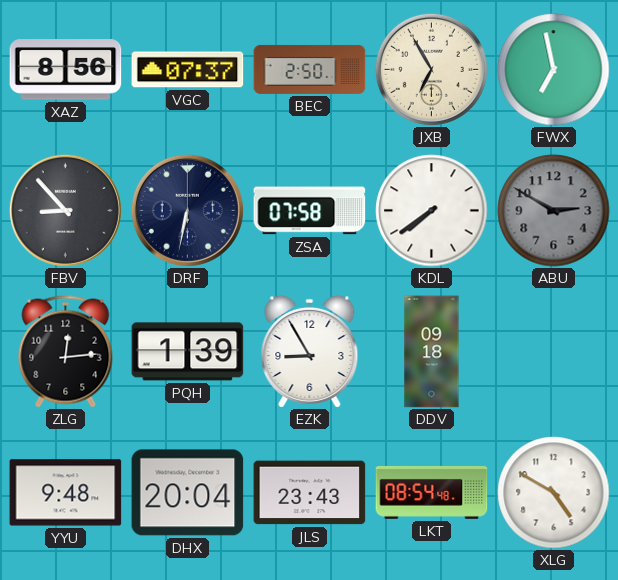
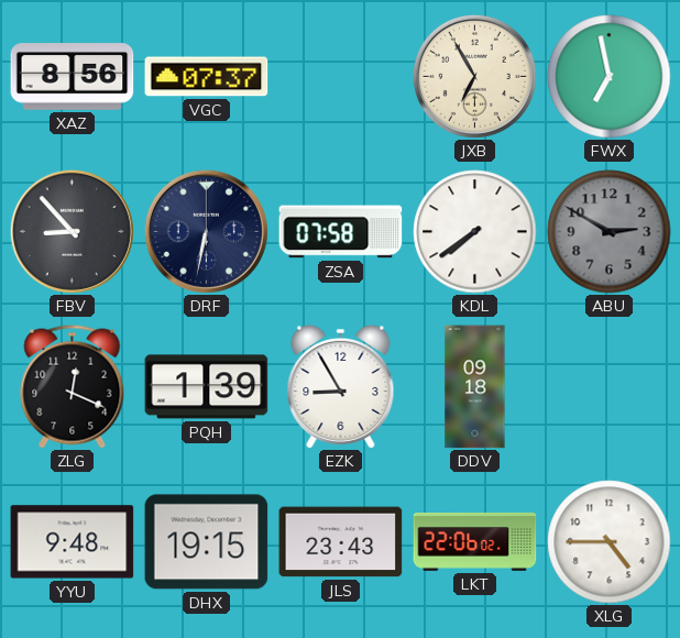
BEC: 2:50 -> none (310, 69)
ZLG: 12:14 -> 12:19 (73, 387)
DHX: 20:04 -> 19:15 (207, 542)
LKT: 08:54 -> 22:06 (475, 542)
XLG: 4:50 -> 4:45 (610, 542)
